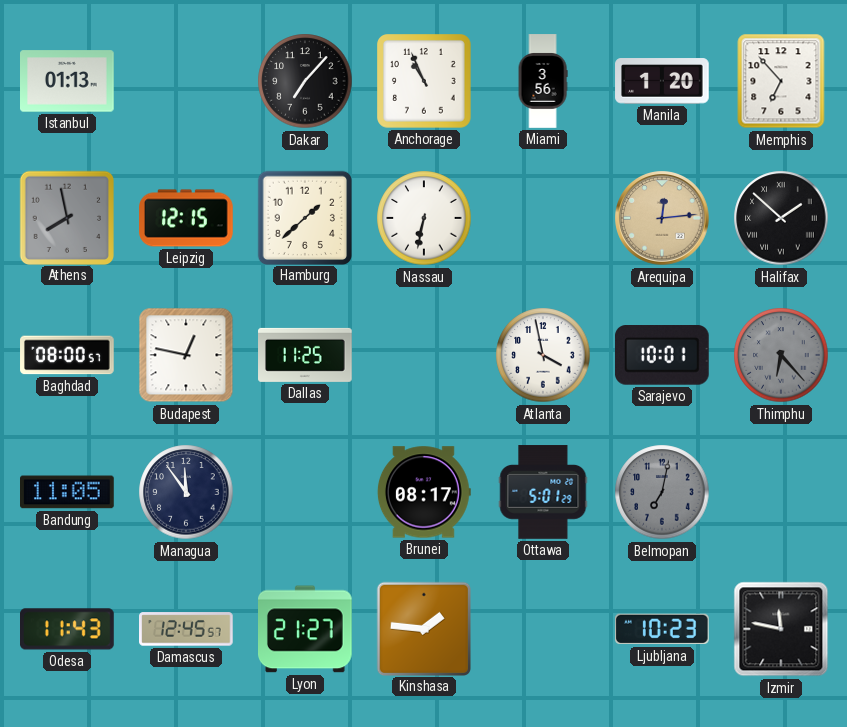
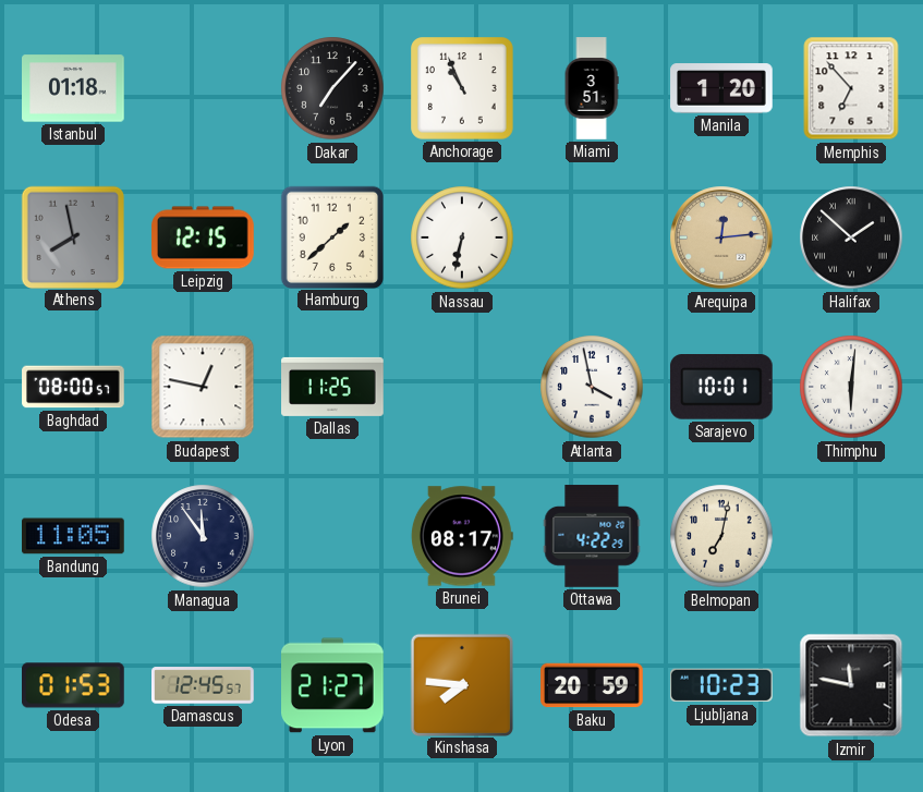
Istanbul: 01:13 -> 01:18 (73, 88)
Miami: 3:56 -> 3:51 (592, 88)
Thimphu: 6:23 -> 6:01 (851, 387)
Thimphu dial: grey -> white (851, 387)
Ottawa: 5:01 -> 4:22 (592, 536)
Belmopan dial: grey -> cream (721, 536)
Odesa: 11:43 -> 01:53 (74, 685)
Kinshasa: 1:46 -> 7:46 (461, 684)
Baku: none -> 20:59 (592, 685)
